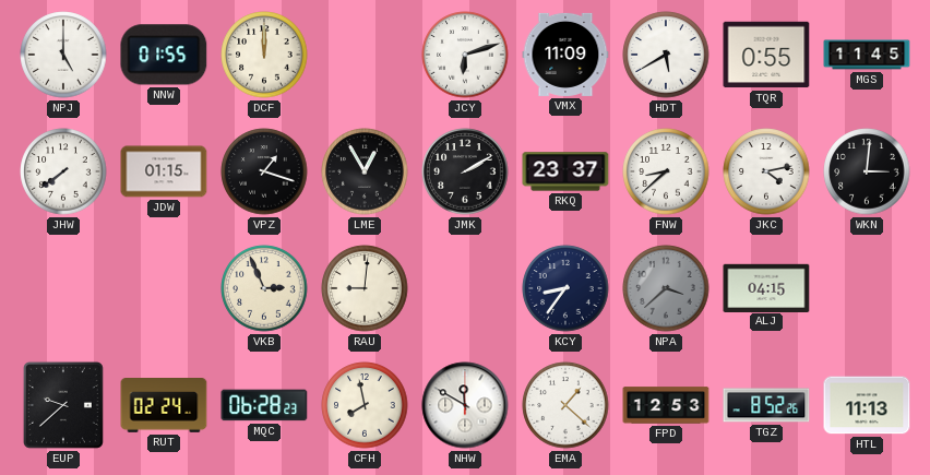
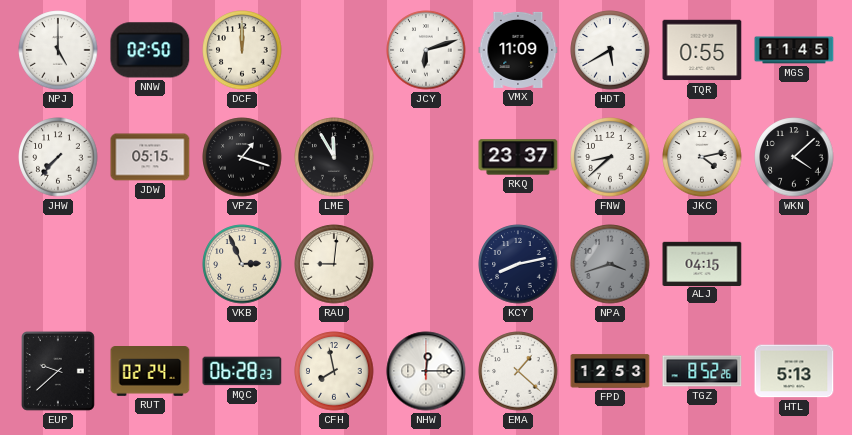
NNW: 01:55 -> 02:50 (150, 50)
JHW: 7:39 -> 7:37 (58, 157)
JDW: 01:15 -> 05:15 (150, 157)
LME: 12:55 -> 11:55 (334, 157)
JMK: 2:10 -> none (465, 171)
WKN: 3:01 -> 4:08 (794, 157)
KCY: 8:36 -> 8:13 (518, 264)
NPA: 3:38 -> 3:42 (610, 264)
NHW: 11:50 -> 12:15 (426, 371)
HTL: 11:13 -> 5:13 (794, 371)
